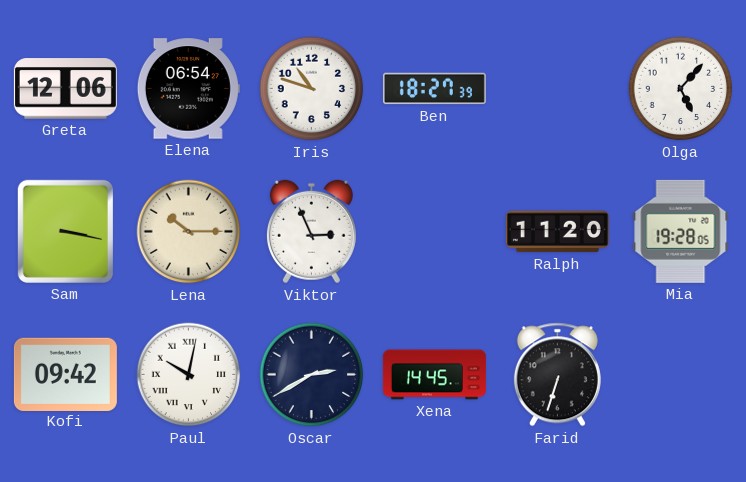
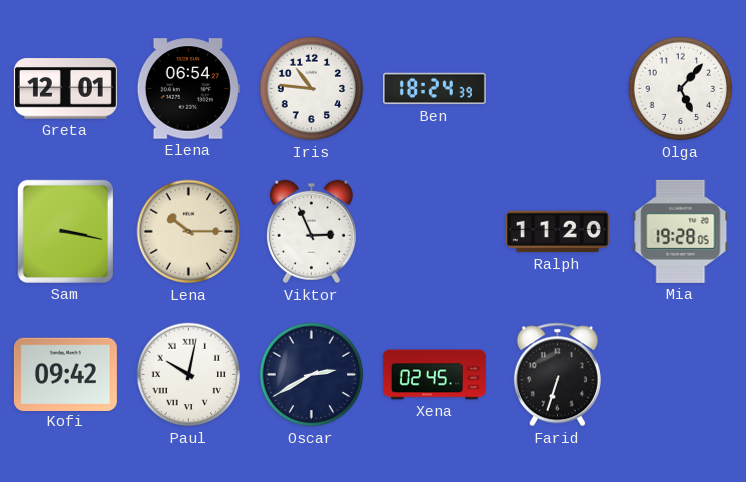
Greta: 12:06 -> 12:01 (65, 89)
Iris: 10:48 -> 10:46 (312, 89)
Ben: 18:27 -> 18:24 (434, 89)
Xena: 14:45 -> 02:45 (434, 375)
